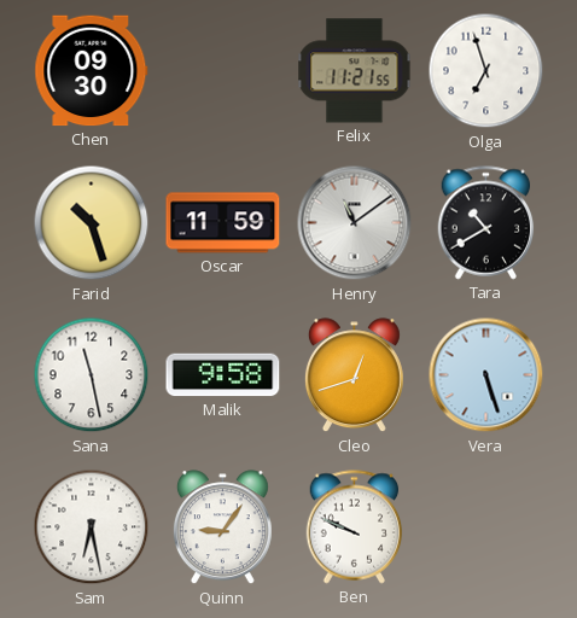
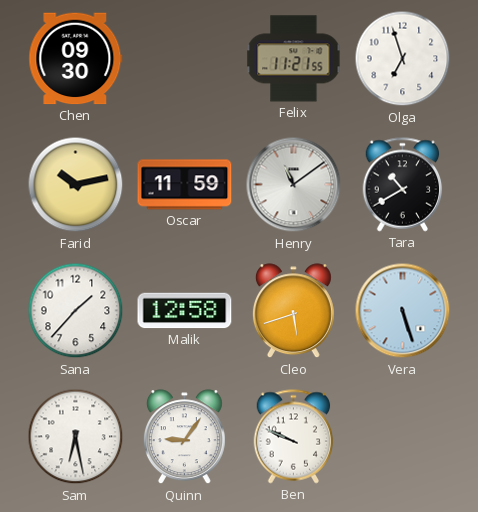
Farid: 10:27 -> 10:13 (76, 185)
Sana: 11:28 -> 1:37 (76, 311)
Malik: 9:58 -> 12:58 (185, 311)
Cleo: 12:42 -> 5:42 (293, 311)
